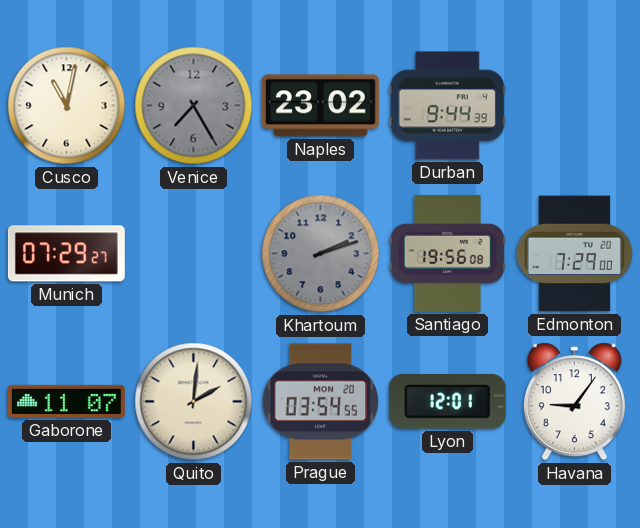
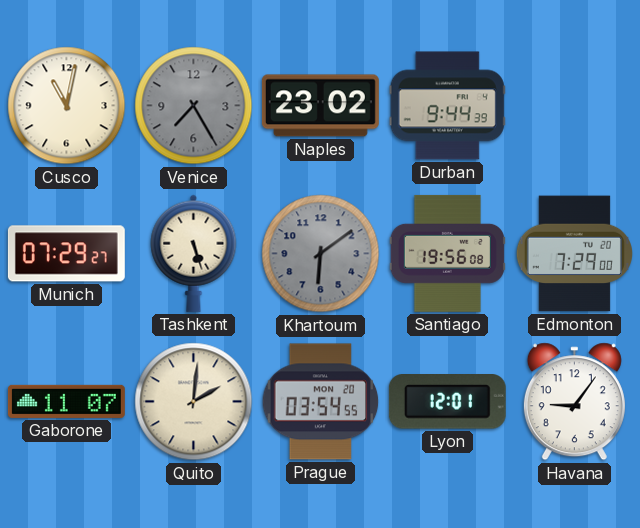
Tashkent: none -> 5:27 (194, 253)
Khartoum: 2:12 -> 6:09 (321, 254)
